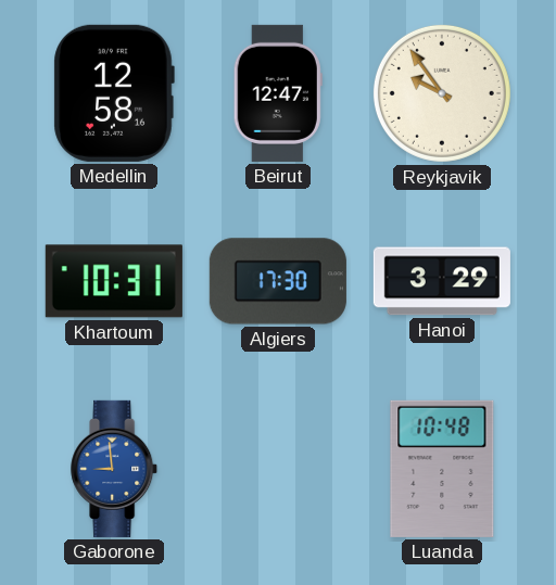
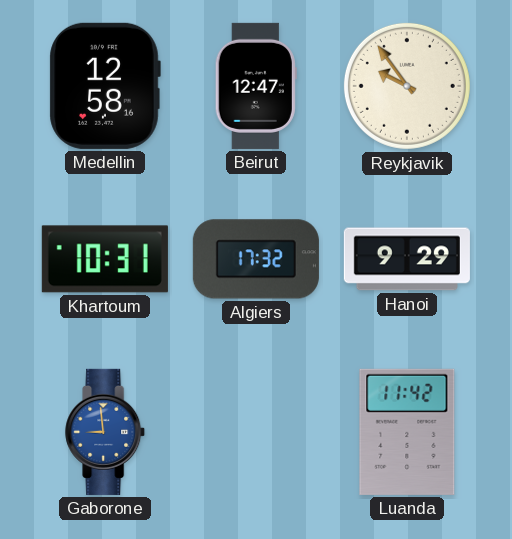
Algiers: 17:30 -> 17:32 (256, 259)
Hanoi: 3:29 -> 9:29 (407, 259)
Luanda: 10:48 -> 11:42 (407, 432)
